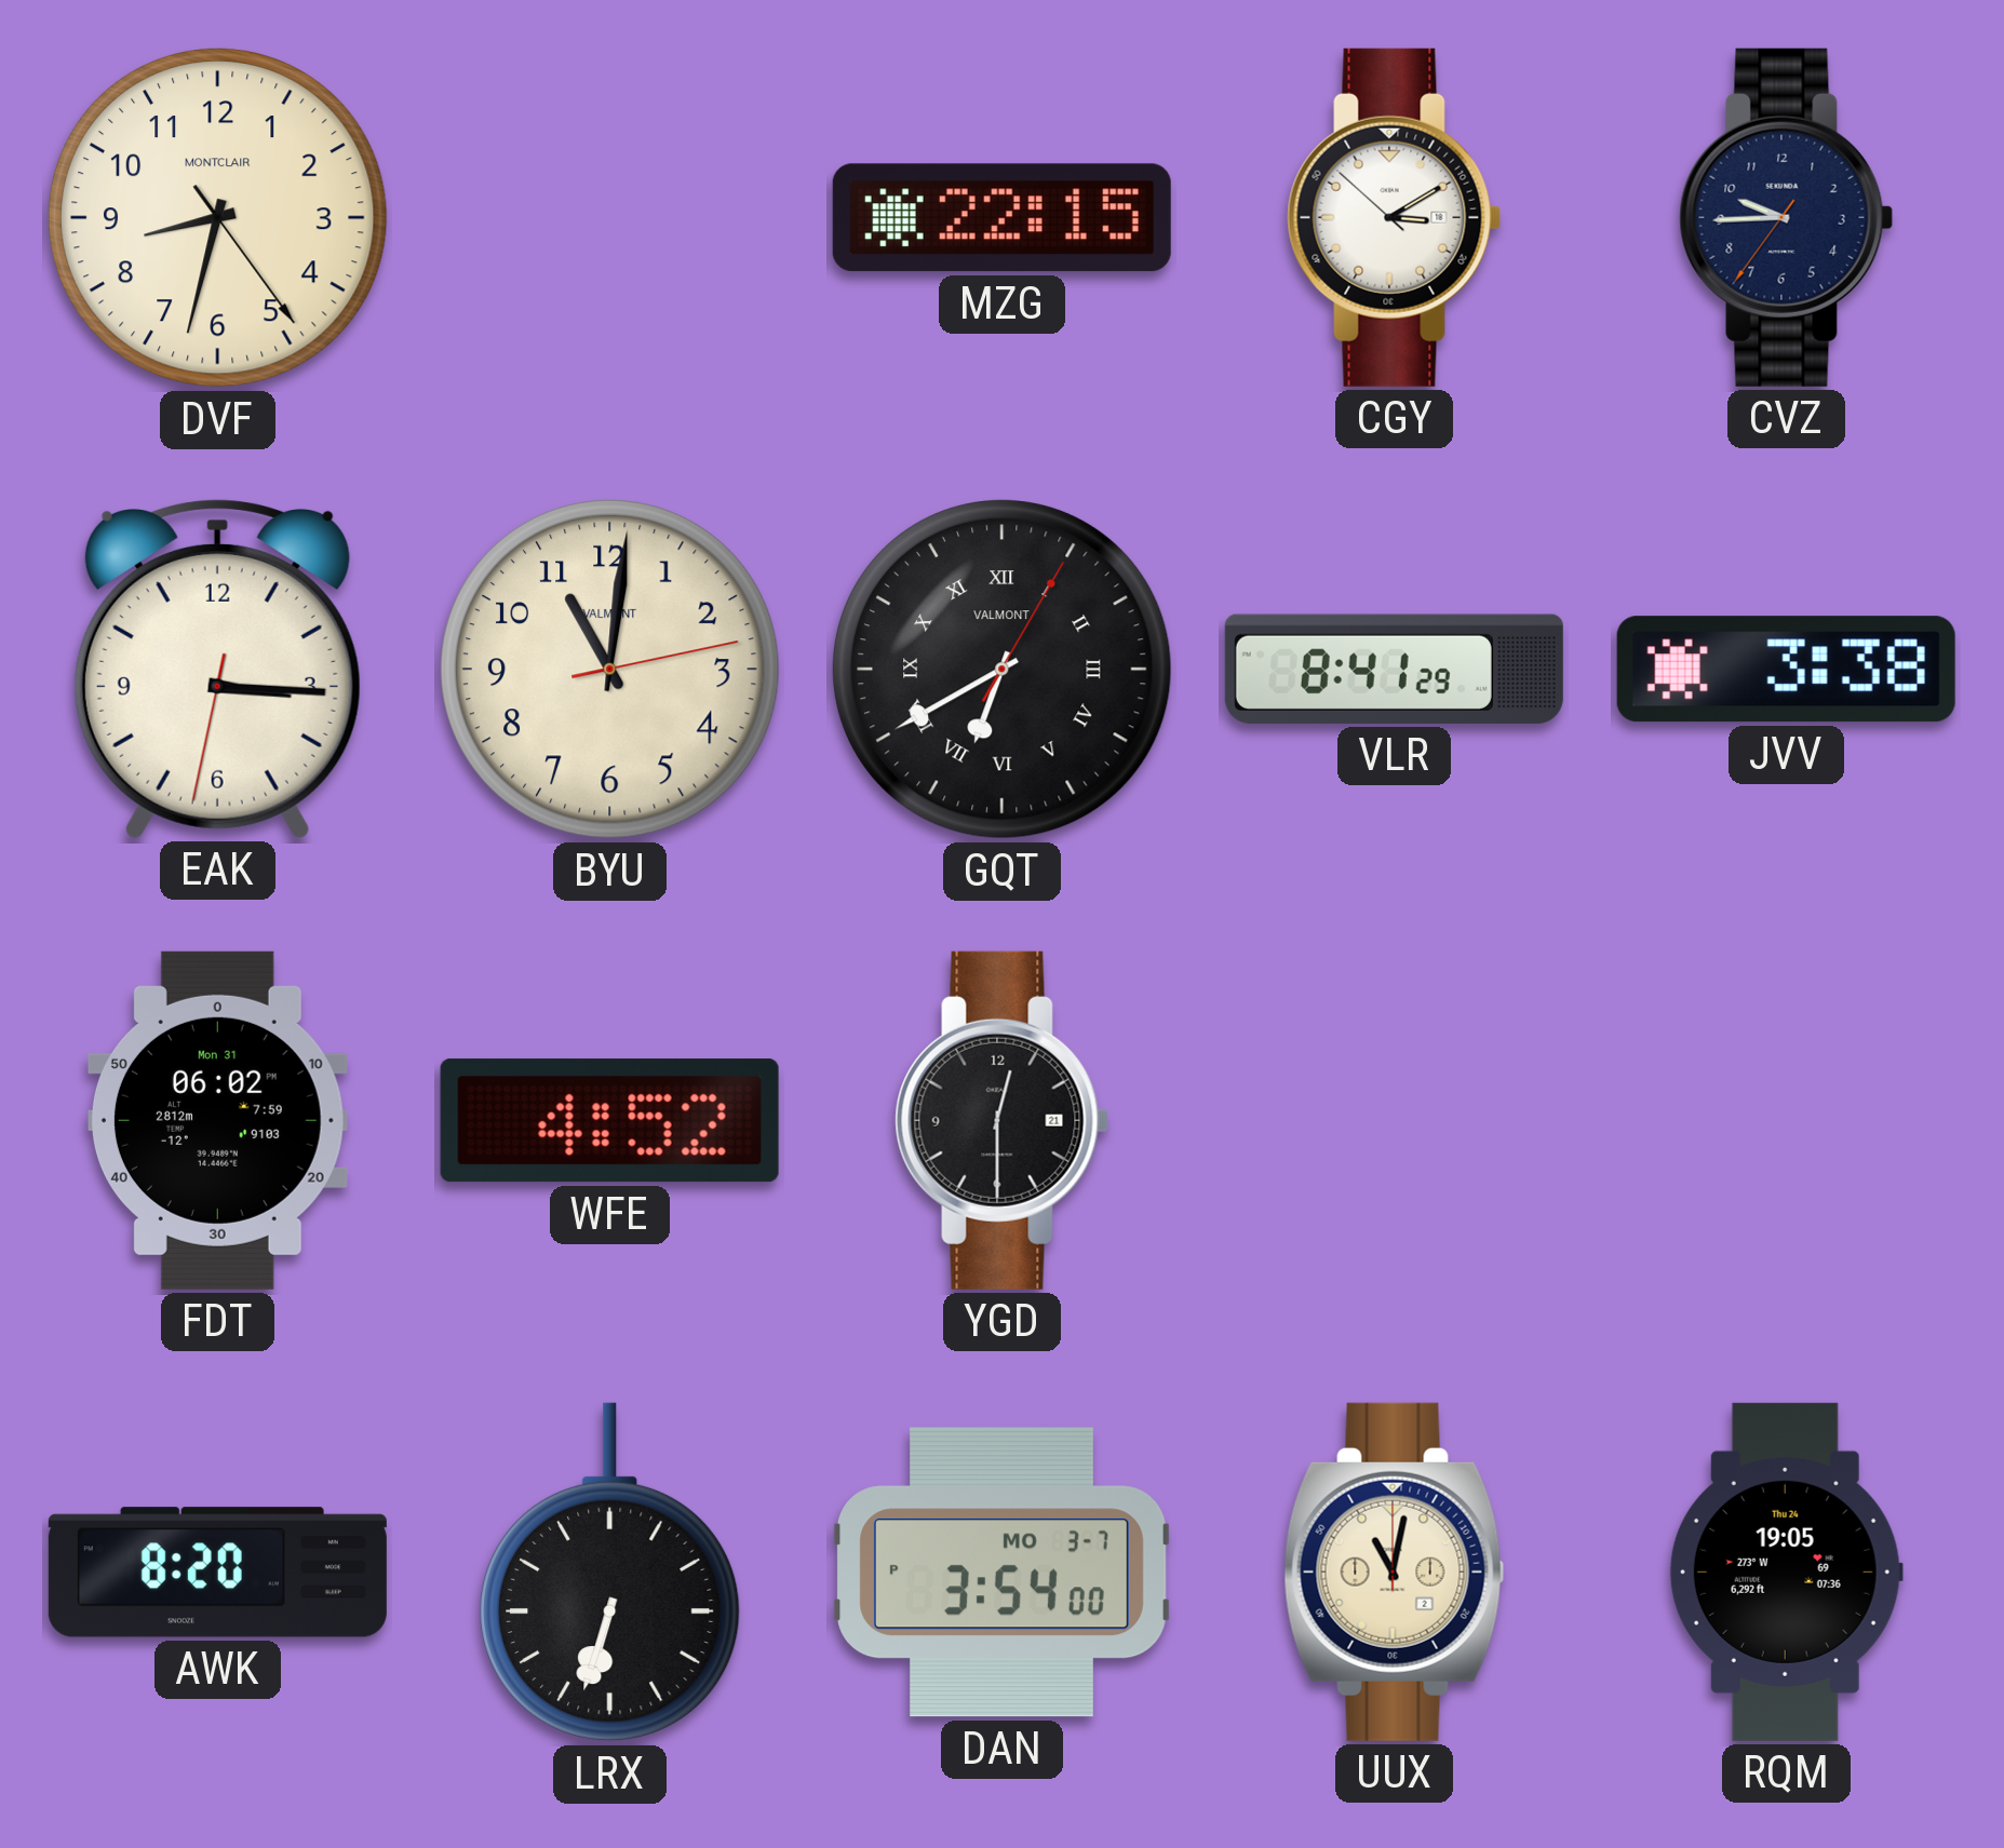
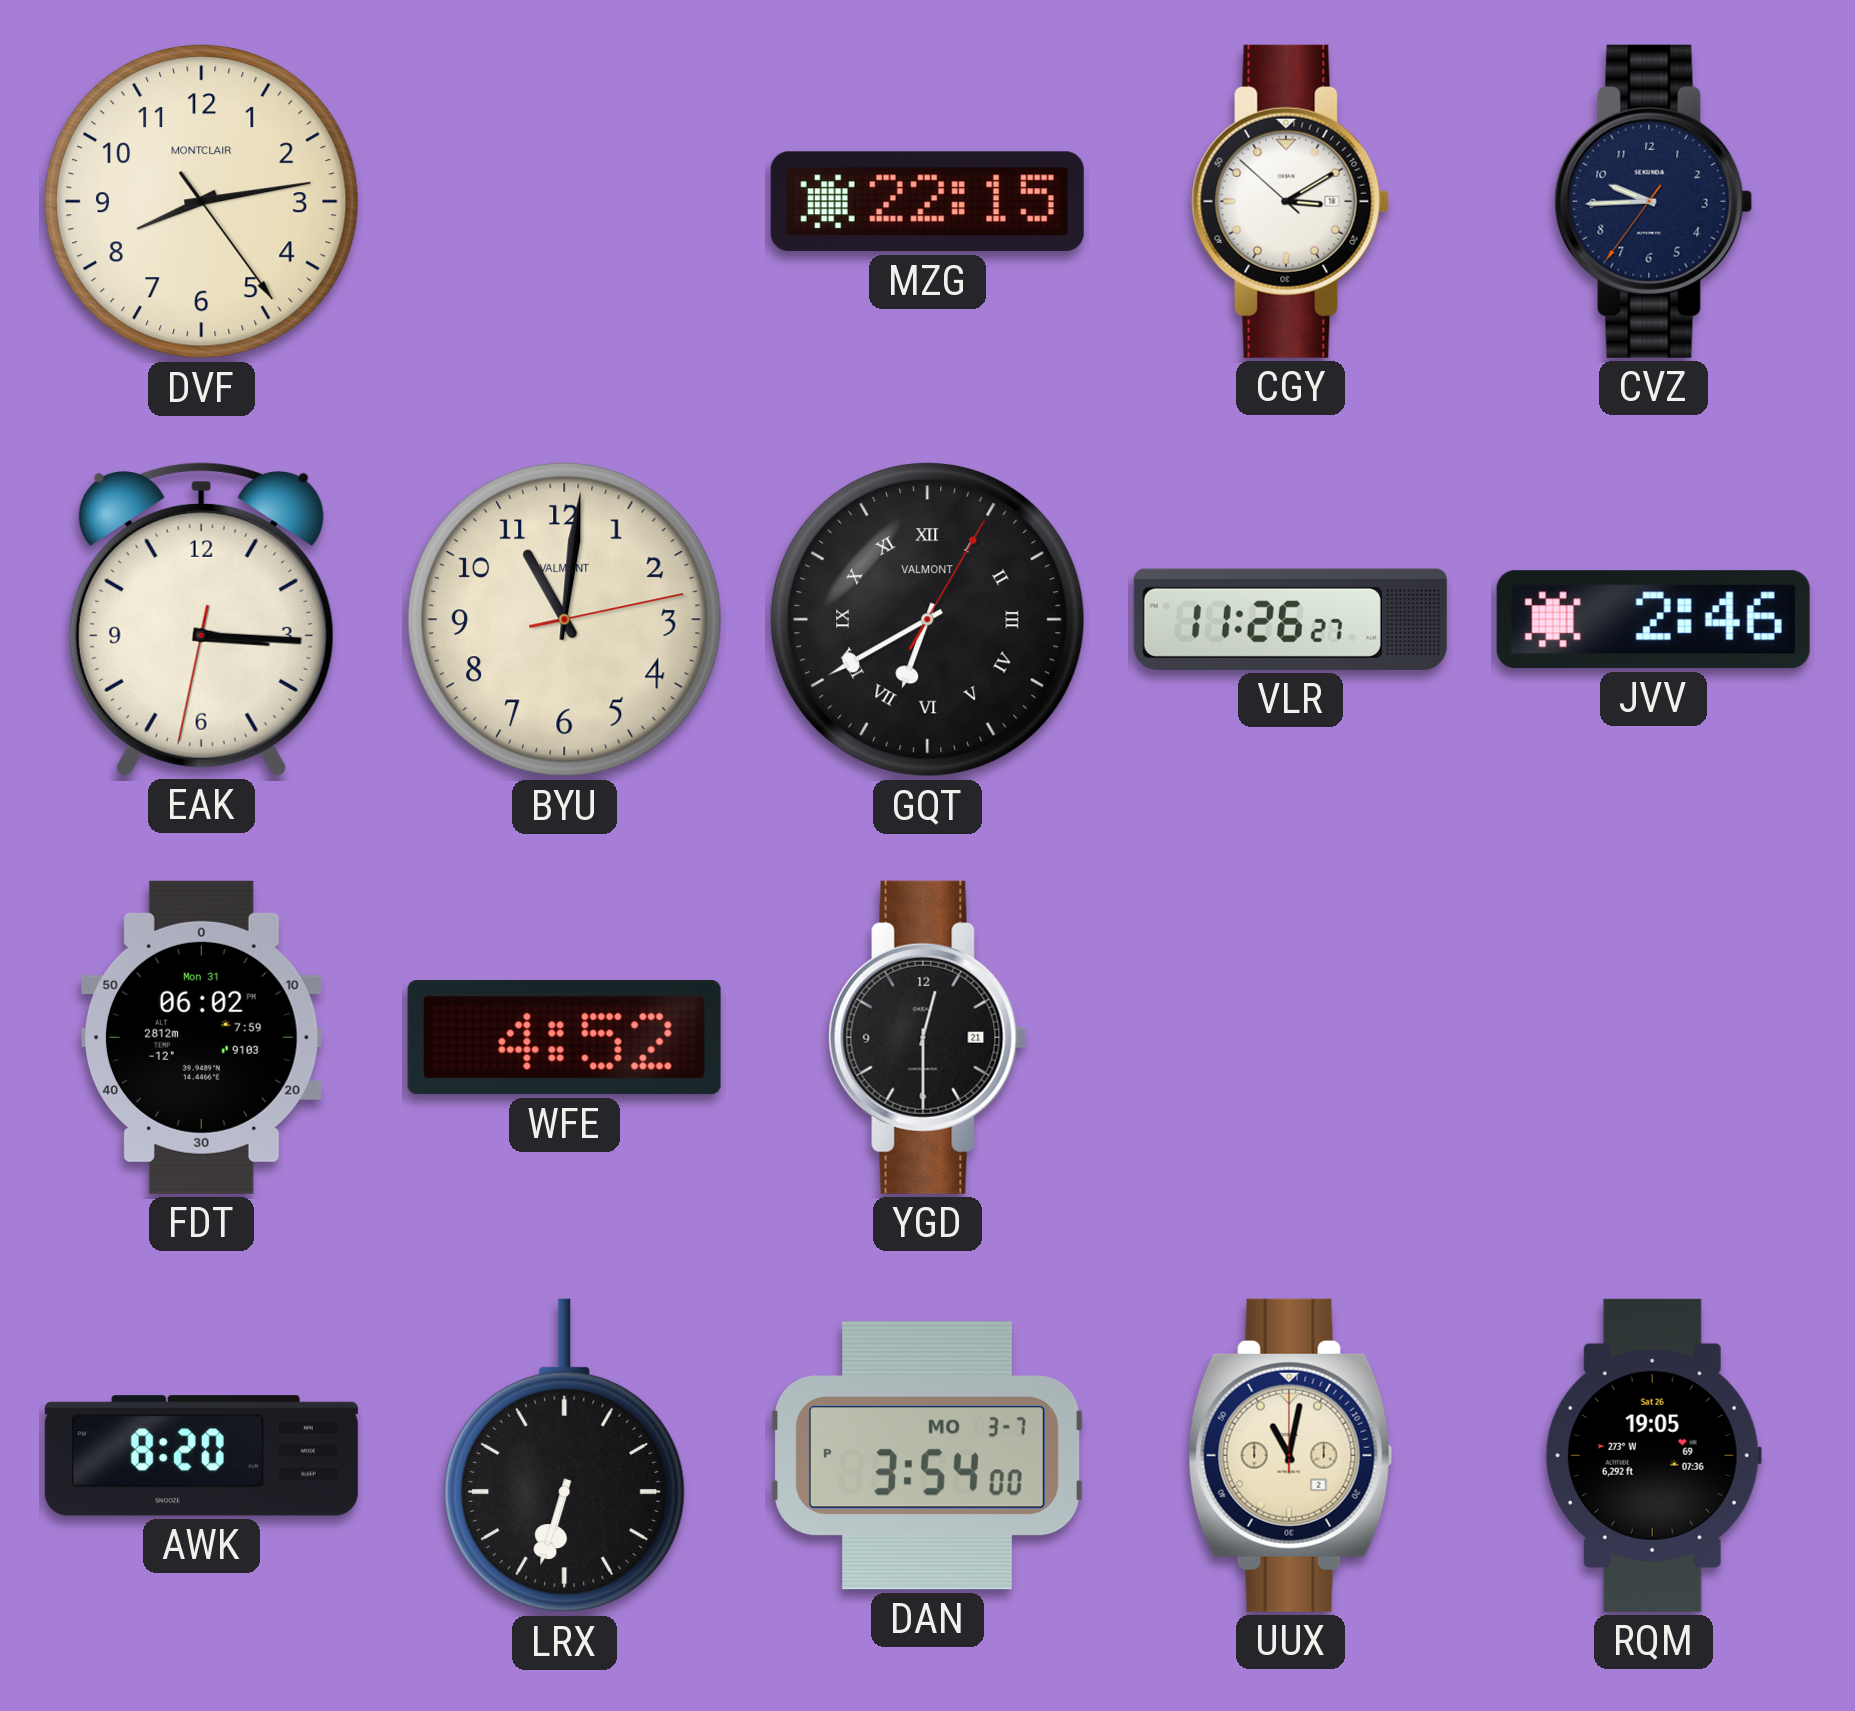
DVF: 8:32 -> 8:13 (201, 201)
VLR: 8:41 -> 11:26 (1290, 619)
JVV: 3:38 -> 2:46 (1653, 620)
RQM date: Thu 24 -> Sat 26 (1653, 1455)
